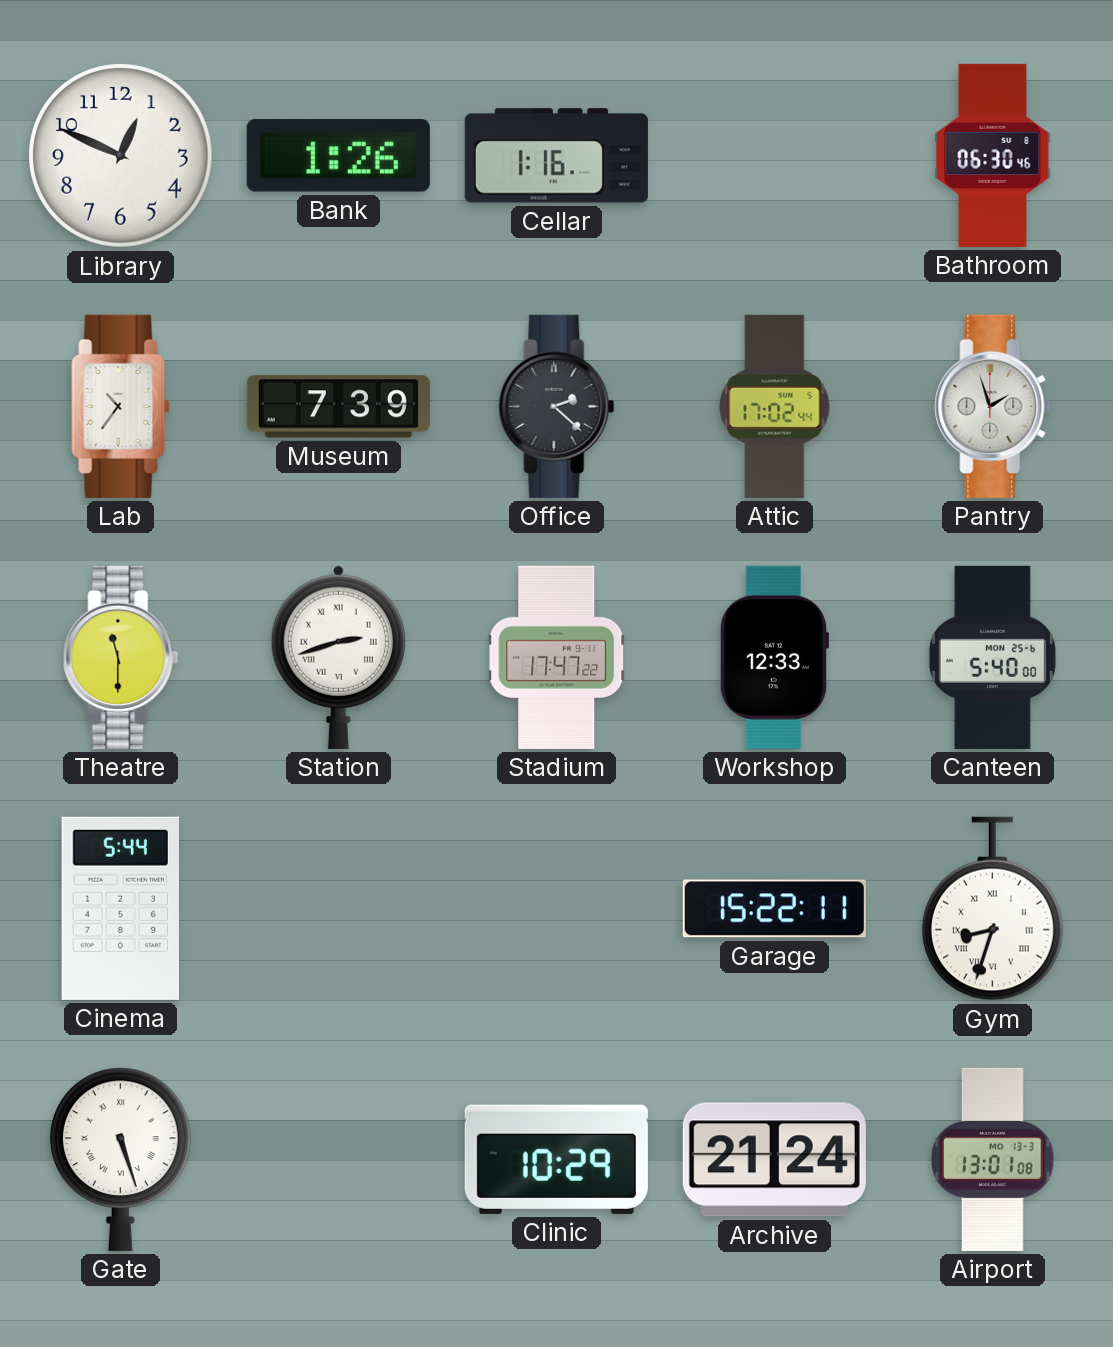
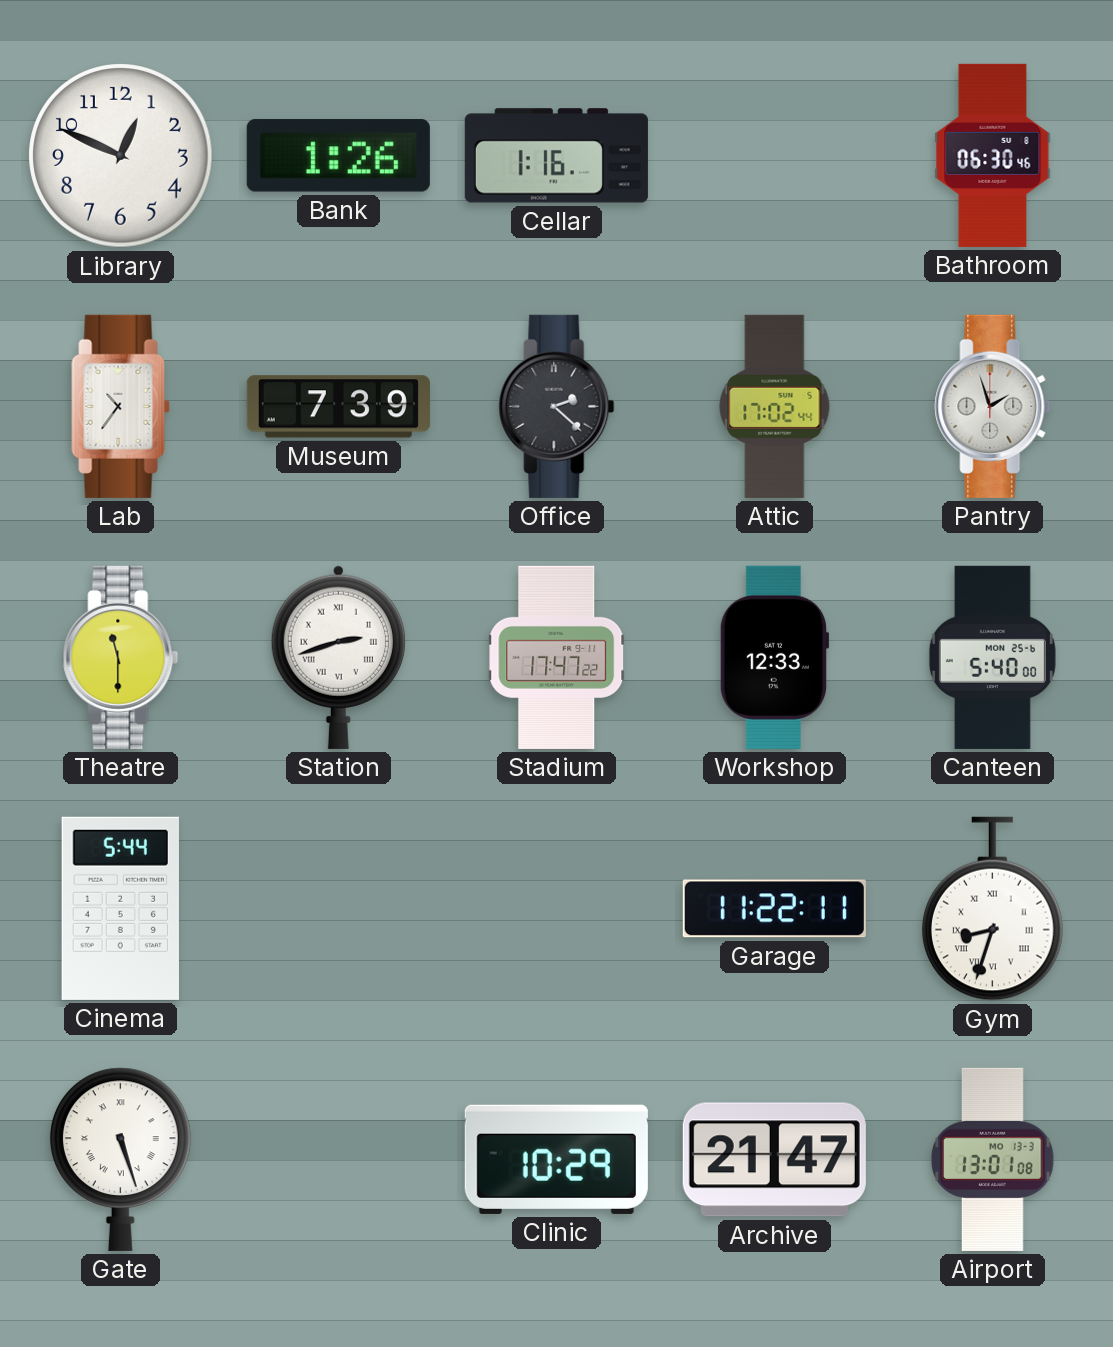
Garage: 15:22 -> 11:22 (774, 909)
Archive: 21:24 -> 21:47 (774, 1160)
